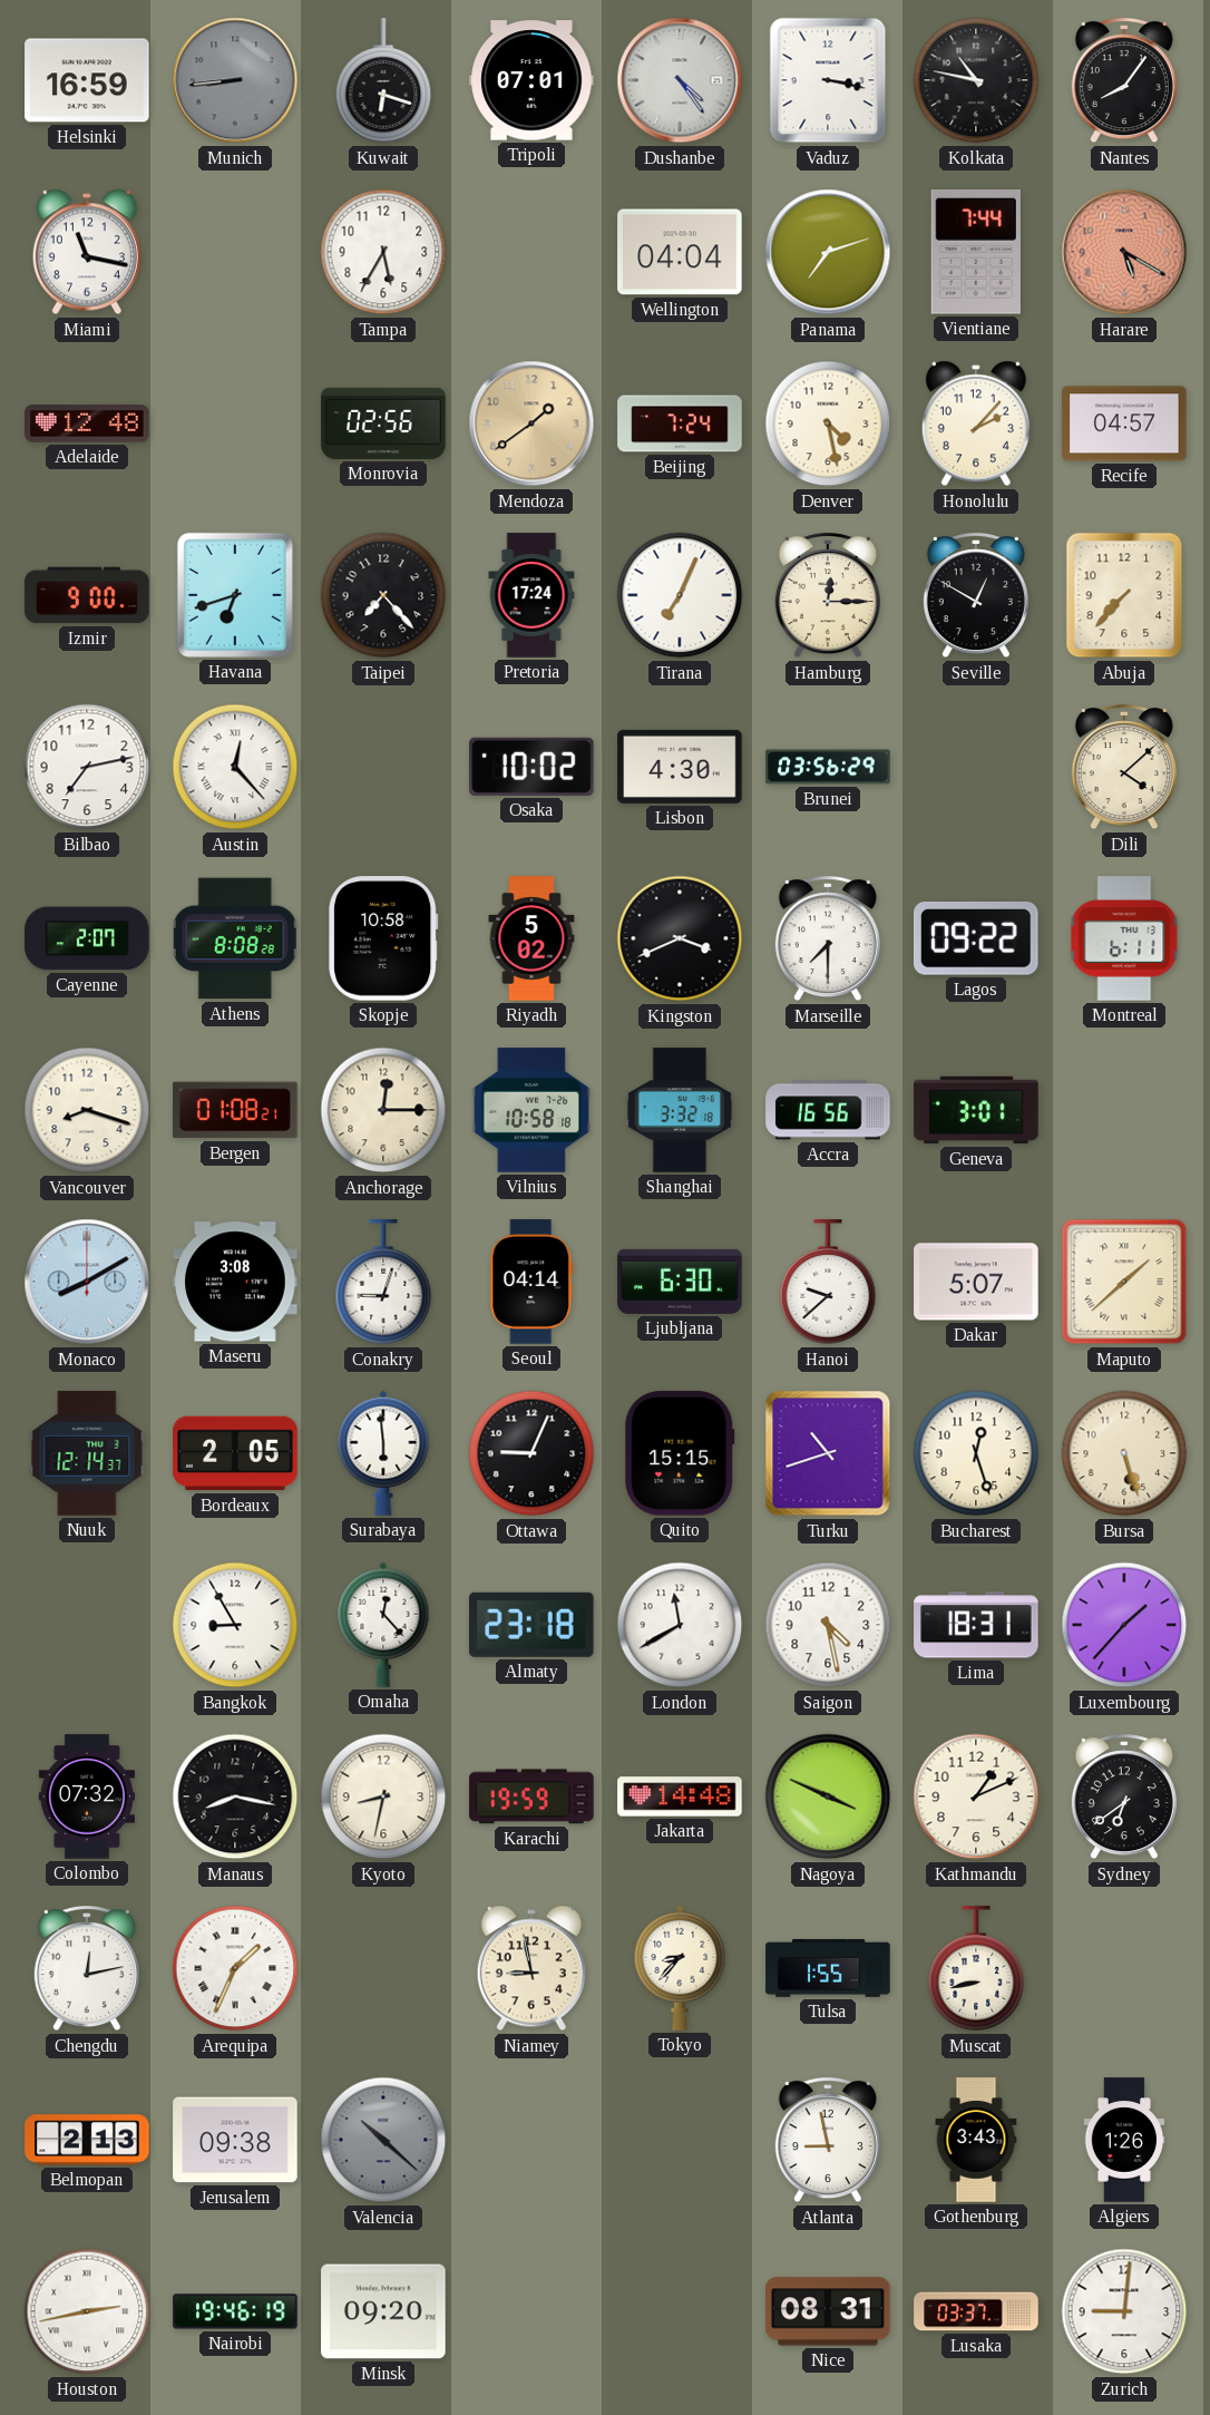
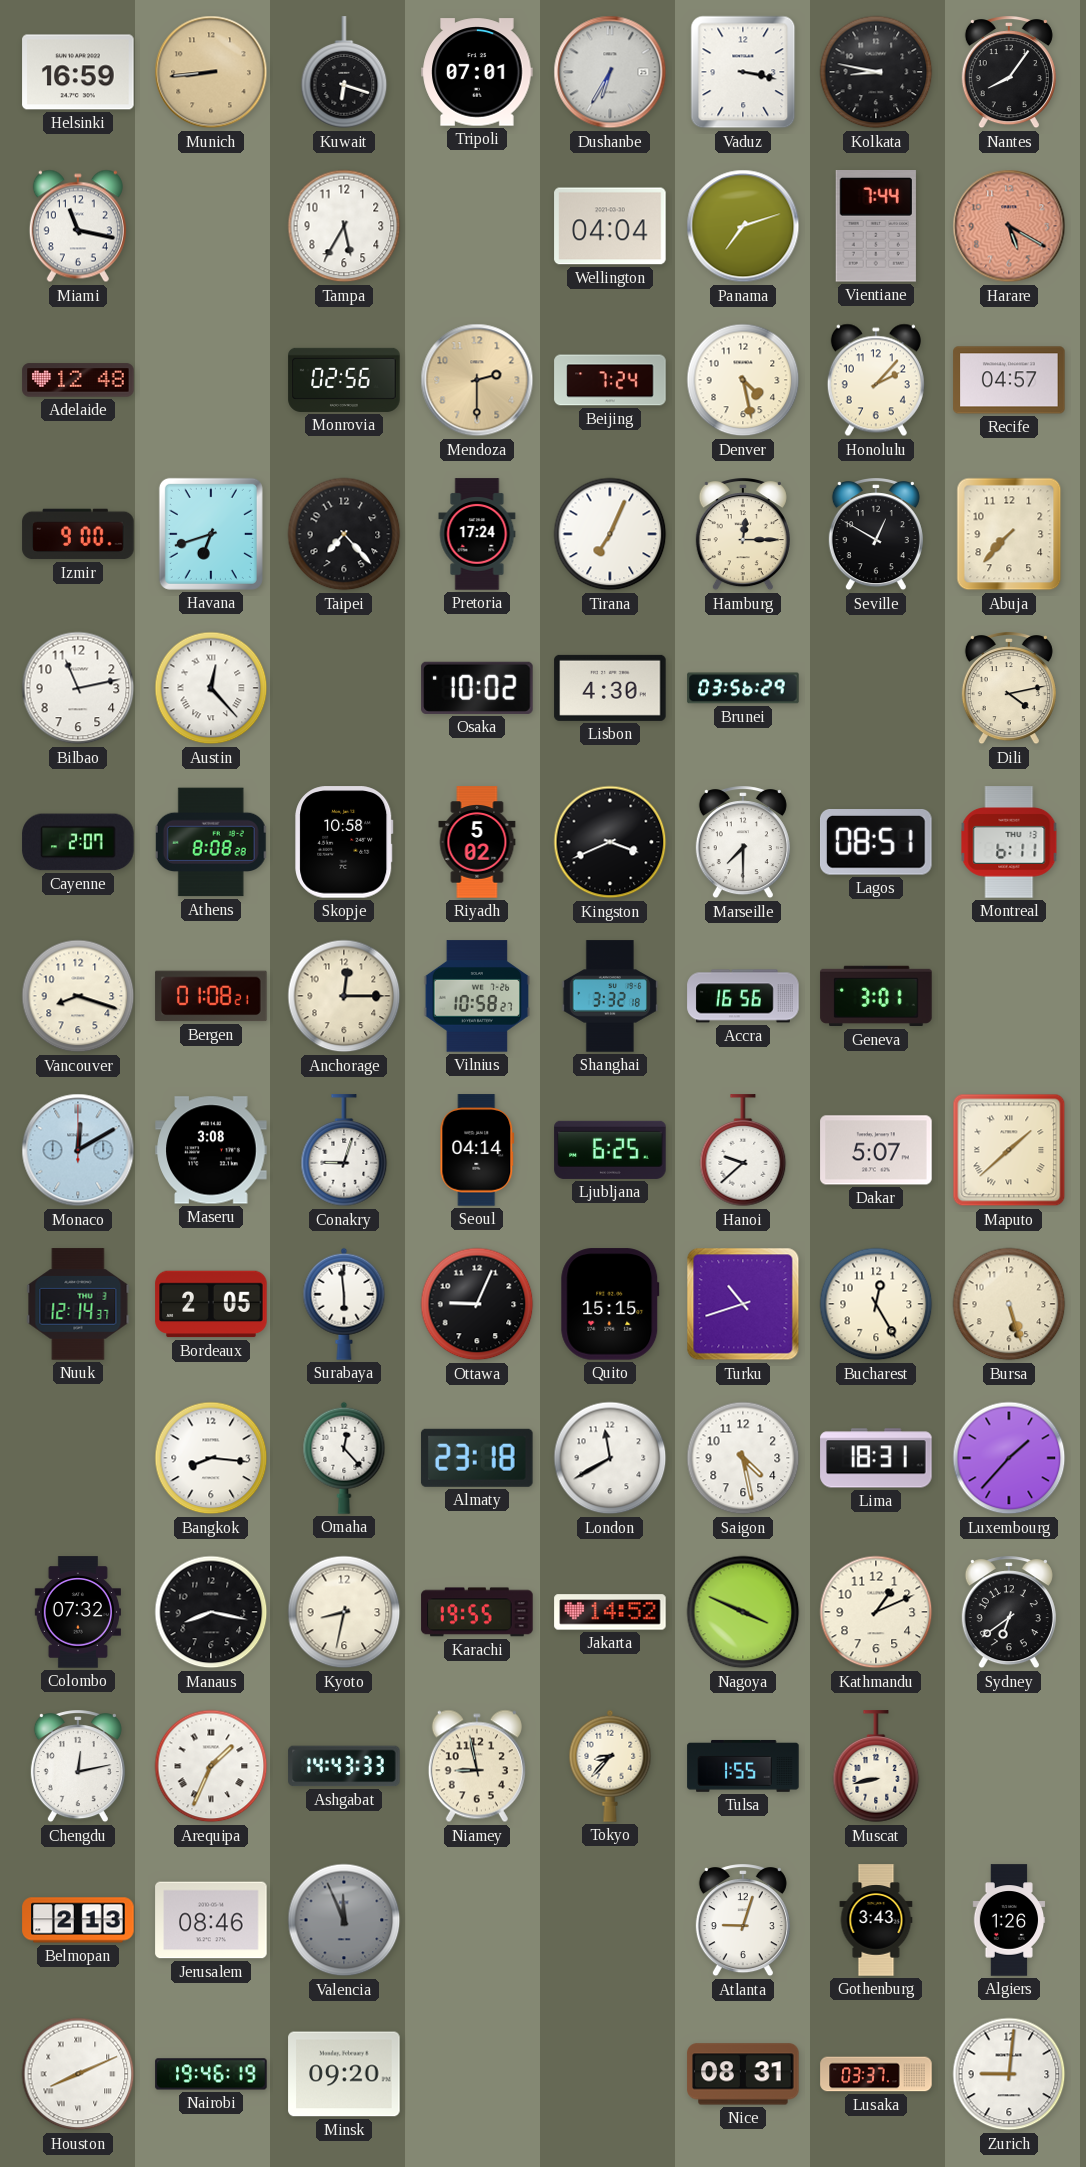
Munich dial: grey -> champagne (211, 72)
Dushanbe: 4:24 -> 6:35 (610, 72)
Kolkata: 10:47 -> 8:47 (876, 72)
Mendoza: 1:39 -> 2:30 (477, 380)
Bilbao: 7:13 -> 11:13 (78, 688)
Dili: 4:08 -> 4:13 (1009, 689)
Lagos: 09:22 -> 08:51 (877, 843)
Vilnius: 10:58:18 -> 10:58:27 (477, 996)
Monaco: 8:10 -> 12:10 (78, 1150)
Ljubljana: 6:30 -> 6:25 (610, 1150)
Bucharest: 12:27 -> 12:25 (876, 1304)
Bangkok: 8:55 -> 8:16 (211, 1458)
Karachi: 19:59 -> 19:55 (477, 1612)
Jakarta: 14:48 -> 14:52 (610, 1612)
Ashgabat: none -> 14:43 (344, 1766)
Jerusalem: 09:38 -> 08:46 (211, 1920)
Valencia: 10:22 -> 11:56 (344, 1920)
Atlanta: 8:58 -> 9:03 (743, 1921)
Houston: 2:43 -> 8:11 (78, 2074)
